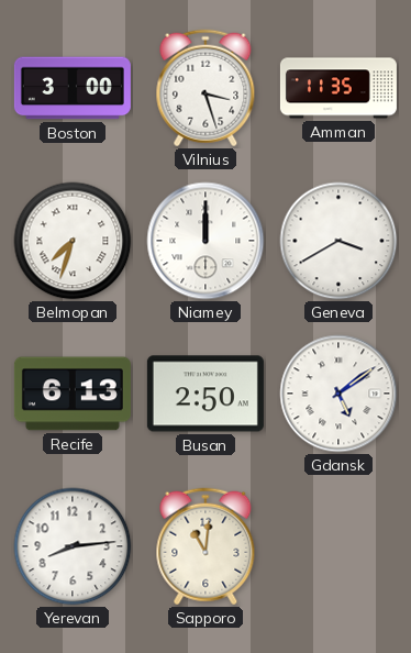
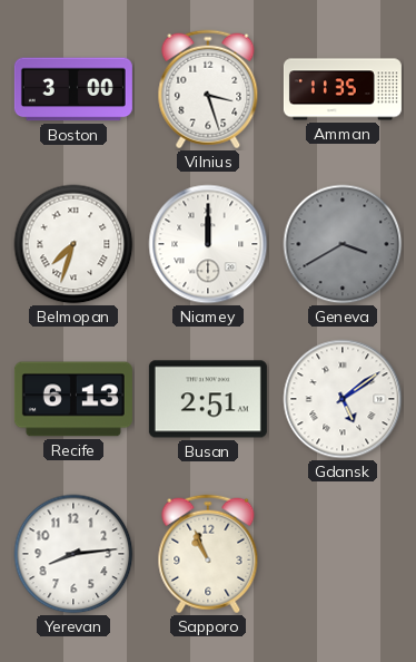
Geneva dial: white -> grey (343, 244)
Busan: 2:50 -> 2:51 (208, 399)
Sapporo: 11:01 -> 10:56 (208, 554)
